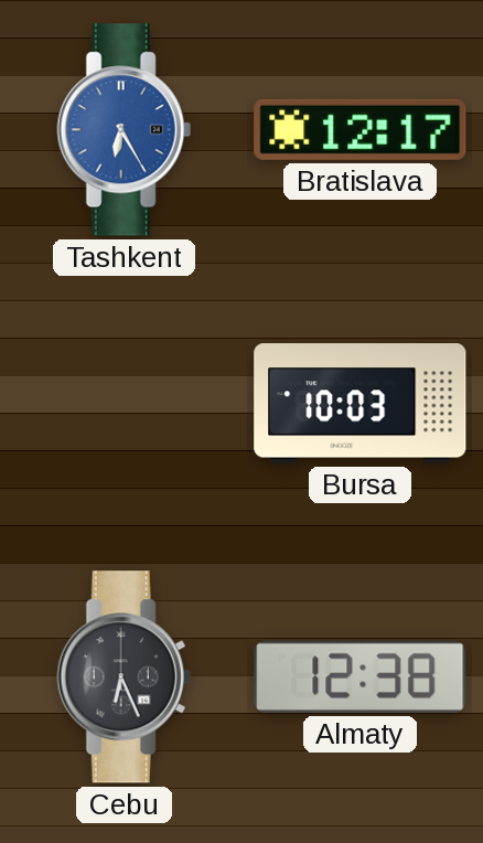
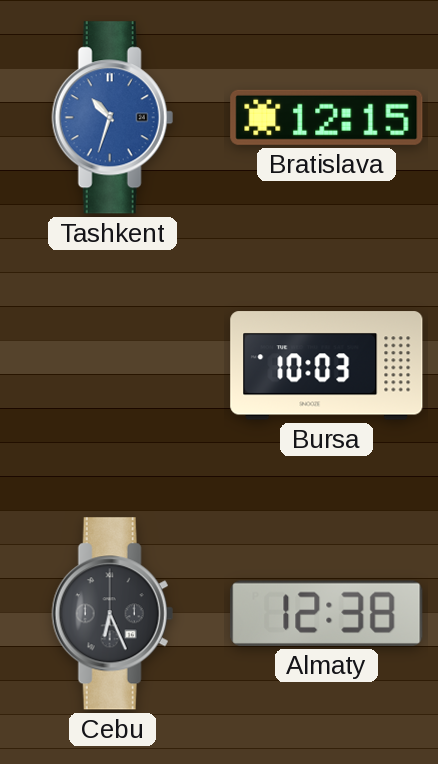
Tashkent: 6:25 -> 10:33 (112, 118)
Bratislava: 12:17 -> 12:15 (327, 117)
